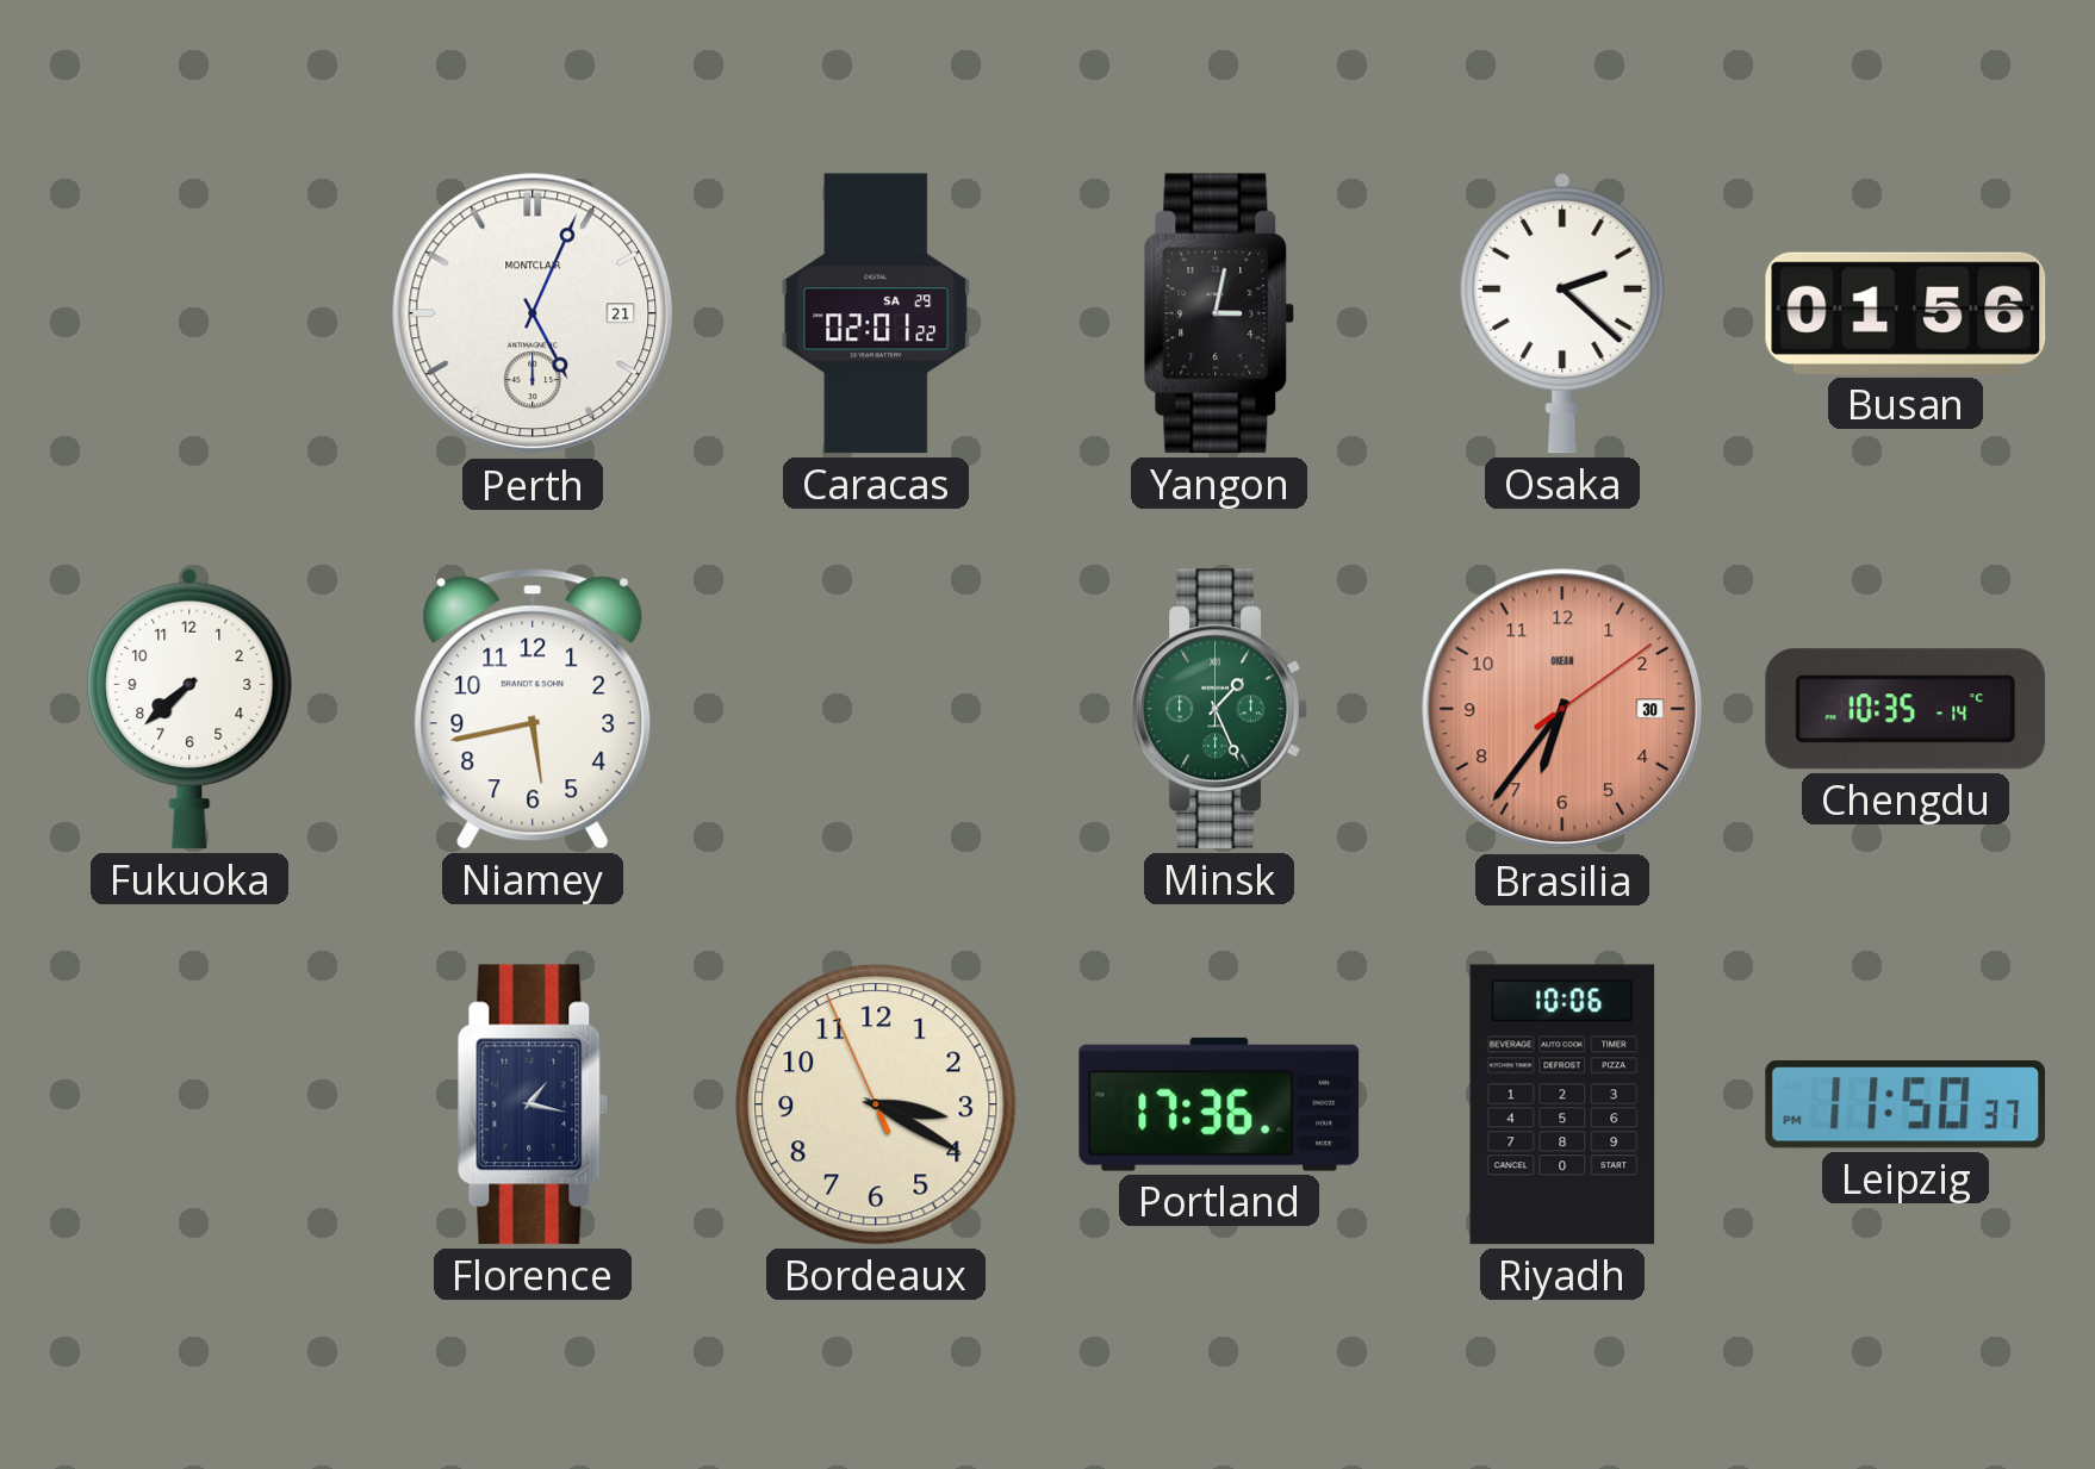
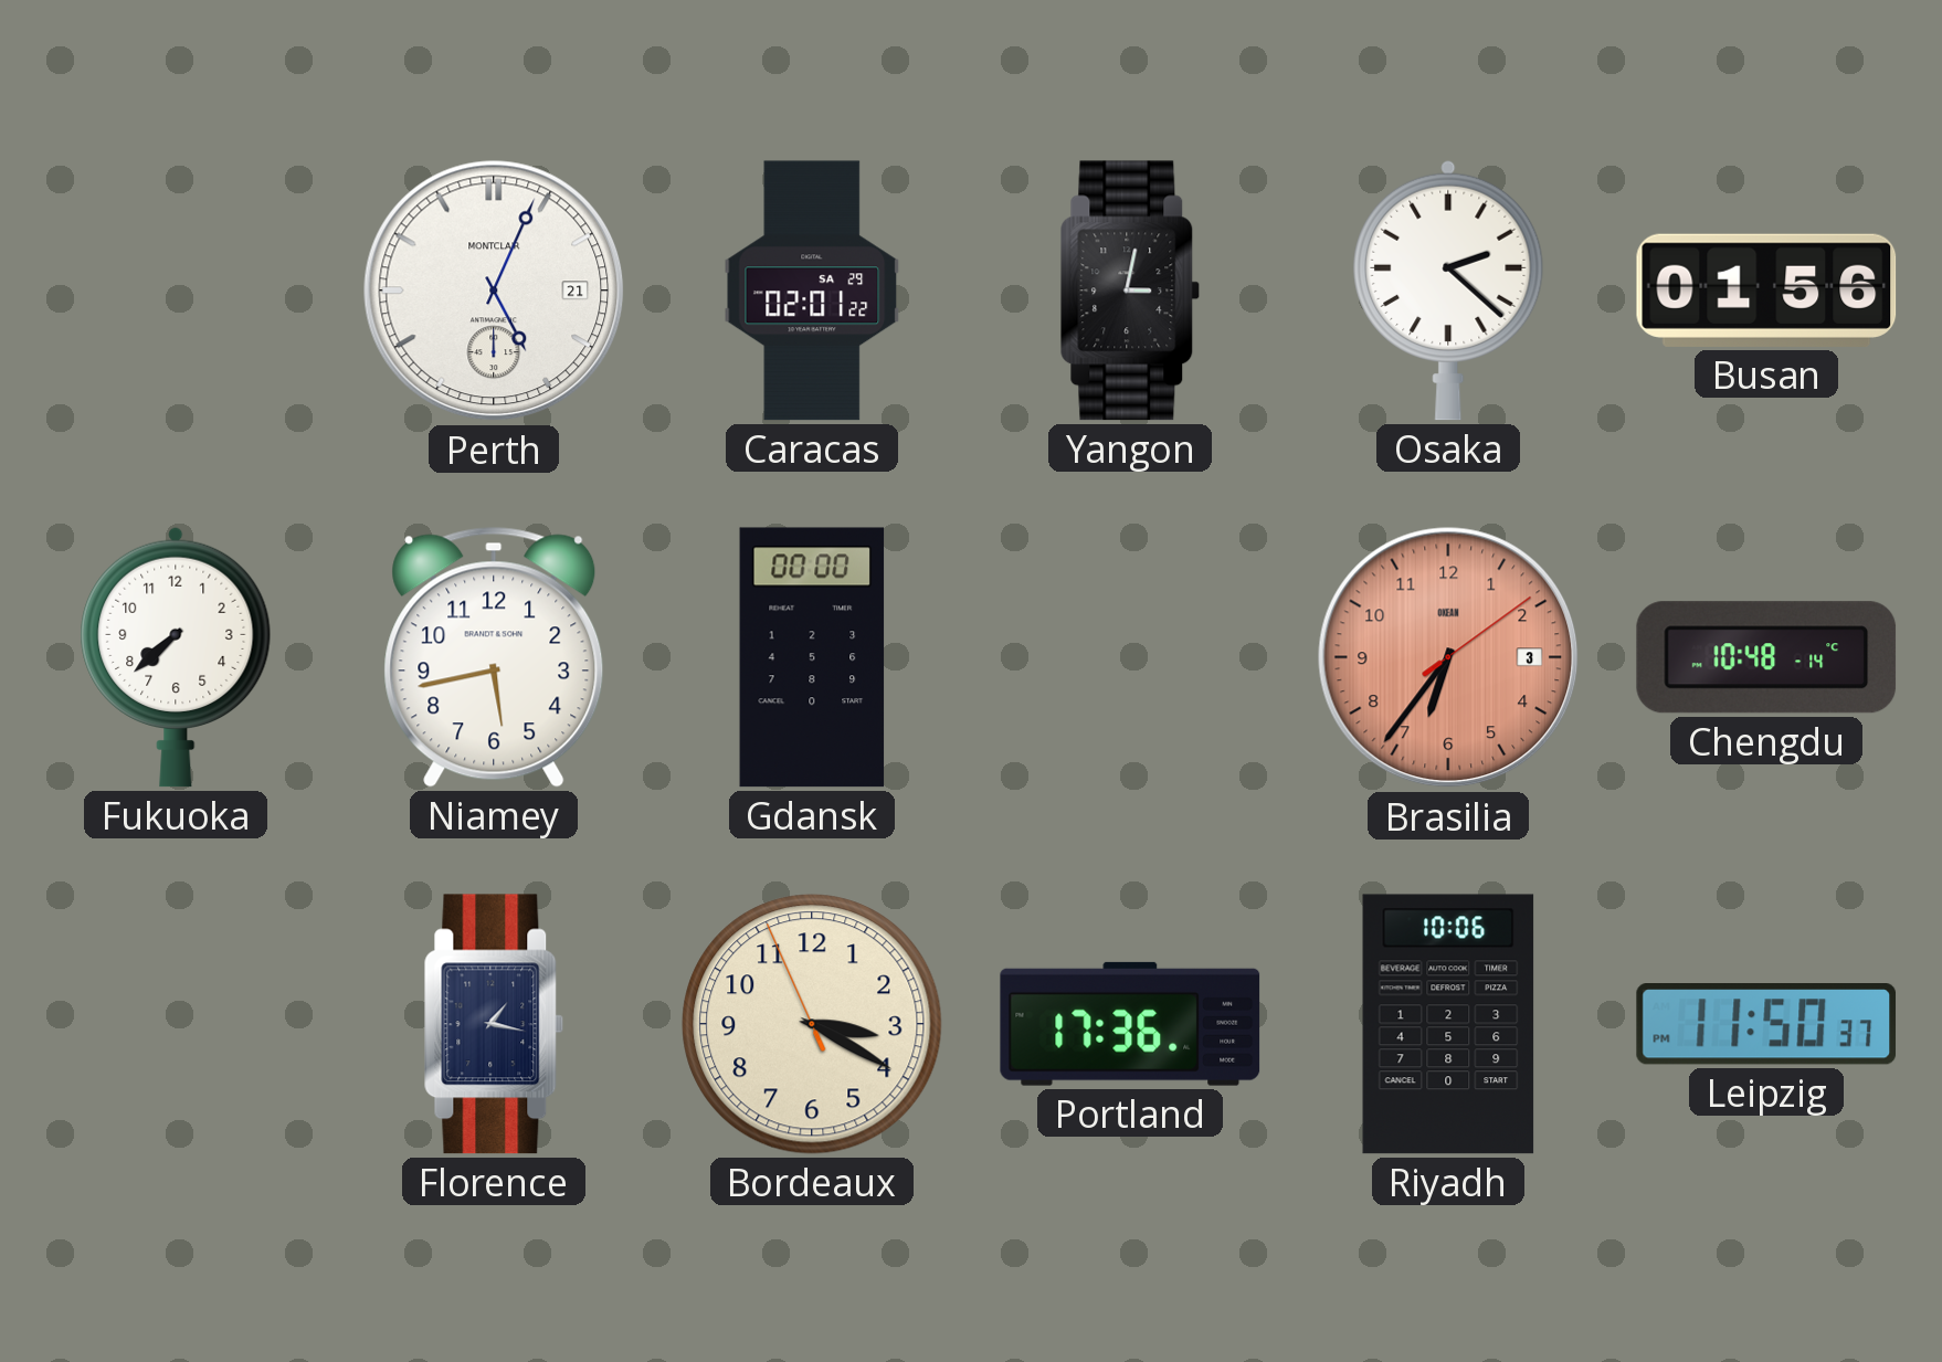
Gdansk: none -> 00:00 (812, 657)
Minsk: 1:26 -> none (1219, 709)
Brasilia date: 30 -> 3 (1448, 657)
Chengdu: 10:35 -> 10:48 (1766, 657)
